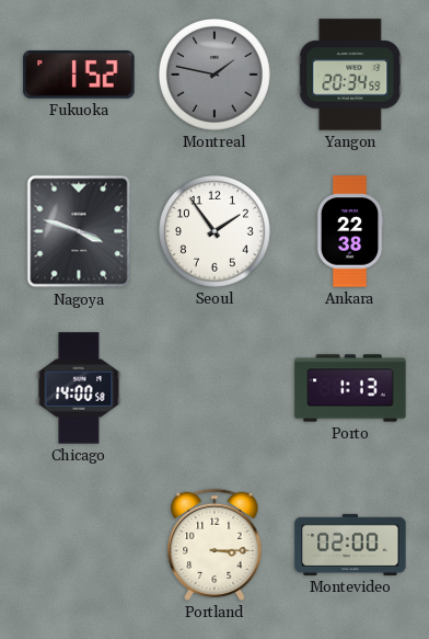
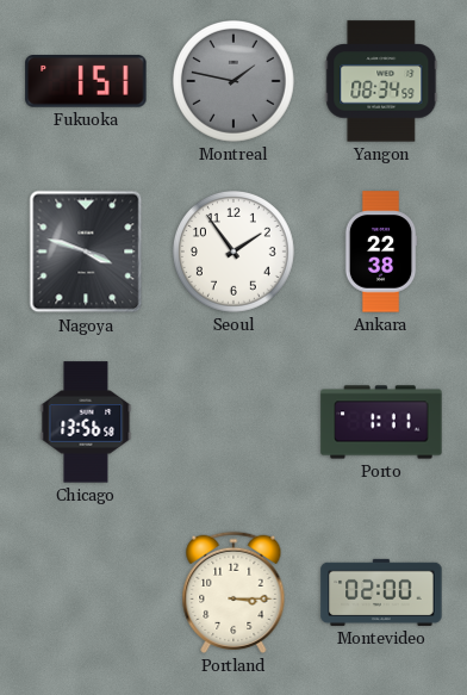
Fukuoka: 1:52 -> 1:51 (86, 82)
Yangon: 20:34 -> 08:34 (381, 81)
Chicago: 14:00 -> 13:56 (86, 422)
Porto: 1:13 -> 1:11 (381, 422)
